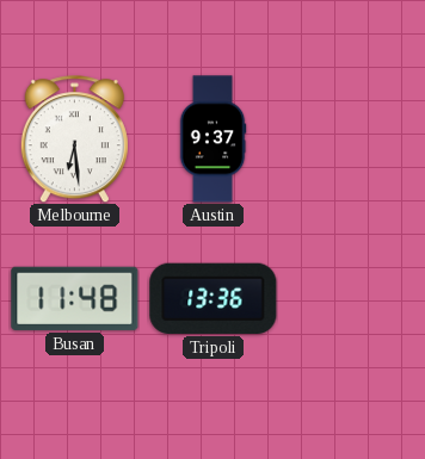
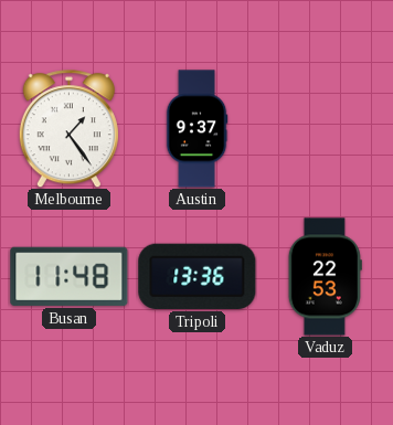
Melbourne: 6:29 -> 1:24 (68, 129)
Vaduz: none -> 22:53 (325, 277)
